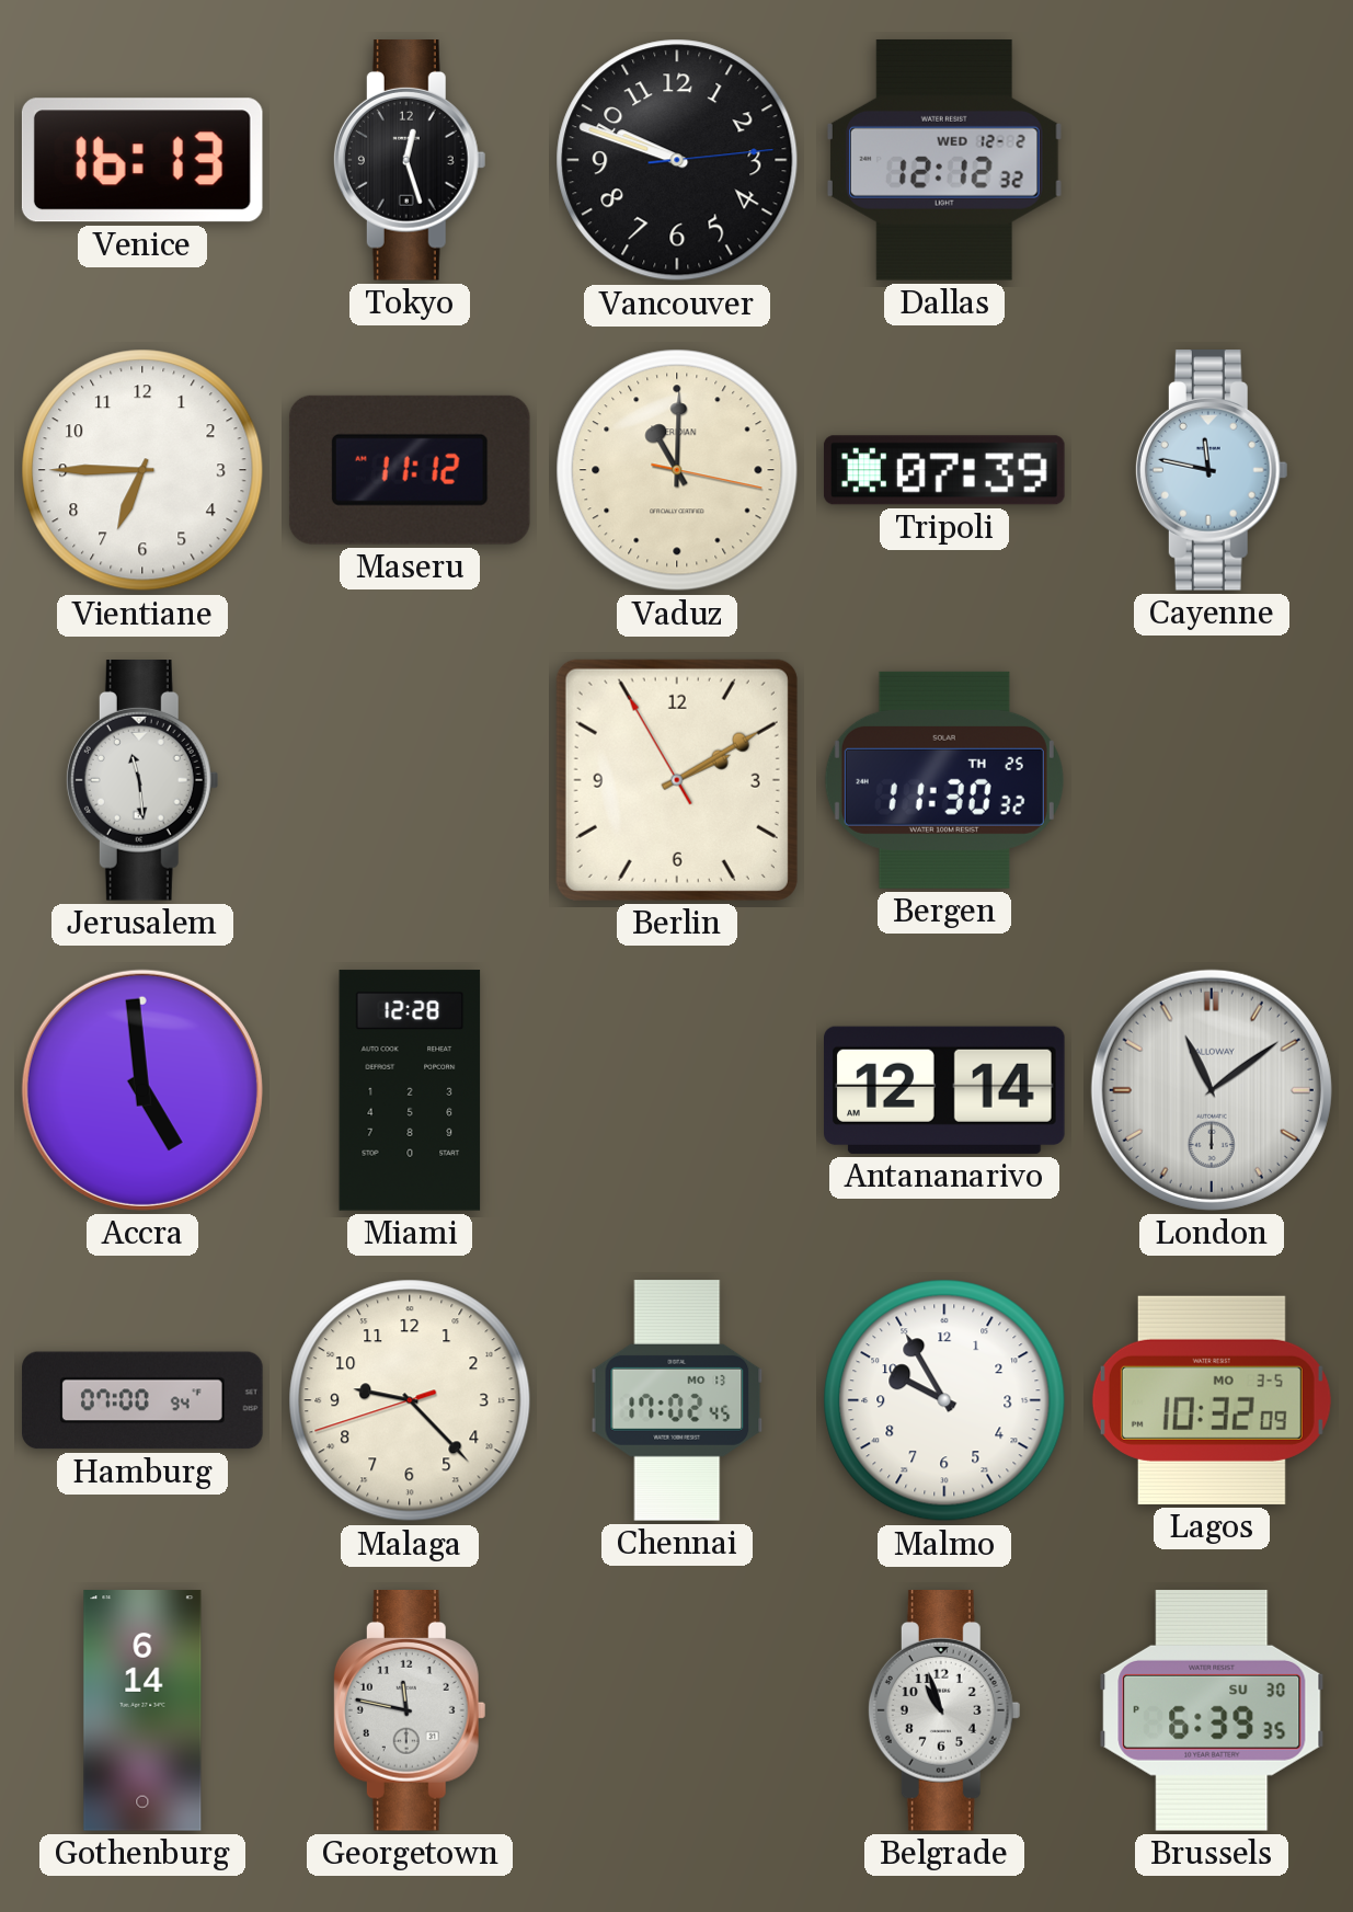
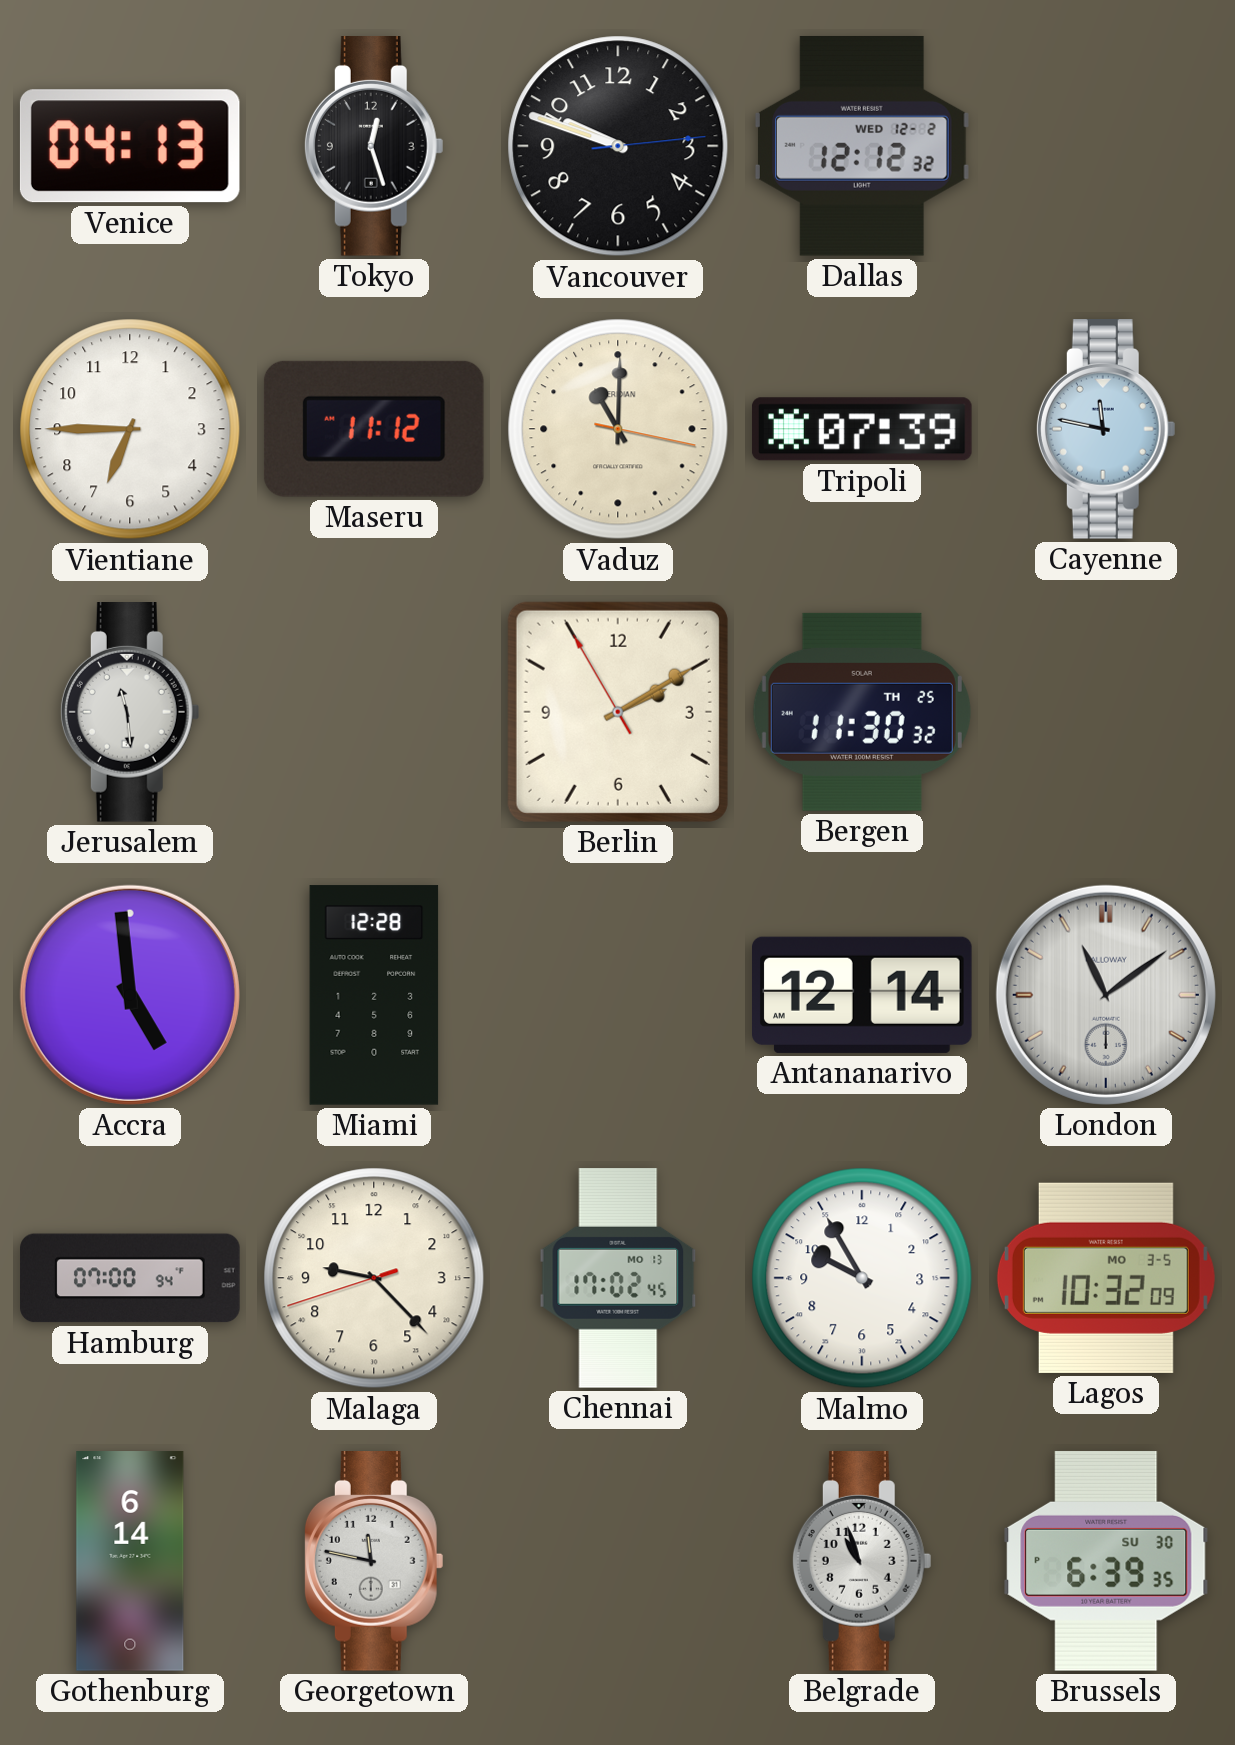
Venice: 16:13 -> 04:13 (130, 146)
